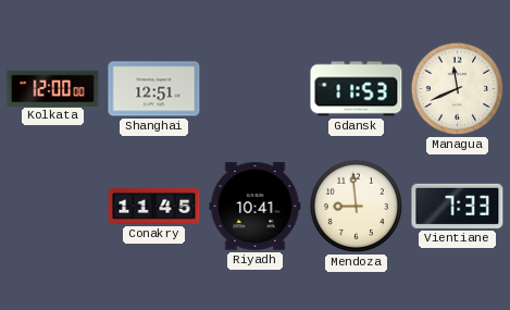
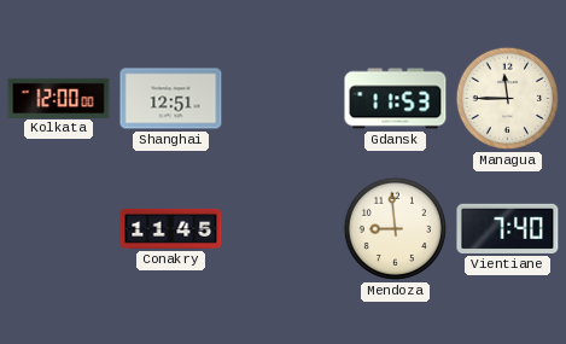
Managua: 11:41 -> 11:45 (507, 98)
Riyadh: 10:41 -> none (256, 207)
Vientiane: 7:33 -> 7:40 (508, 228)
